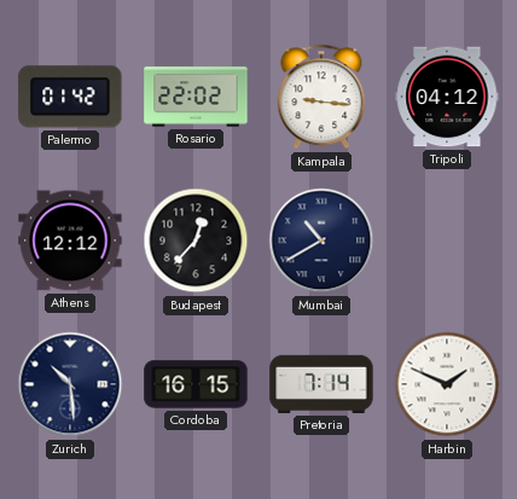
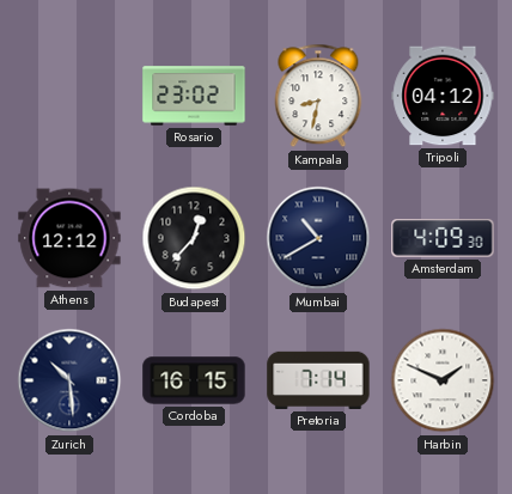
Palermo: 01:42 -> none (70, 97)
Rosario: 22:02 -> 23:02 (194, 96)
Kampala: 9:16 -> 8:32 (318, 96)
Amsterdam: none -> 4:09 (443, 239)
